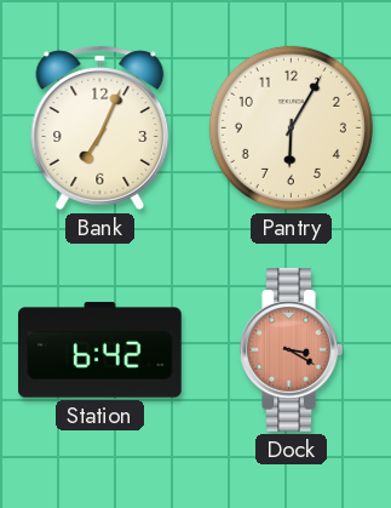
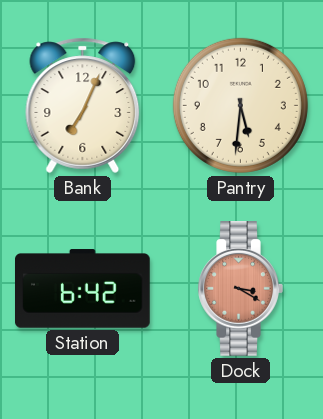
Pantry: 6:05 -> 5:31 (240, 105)
